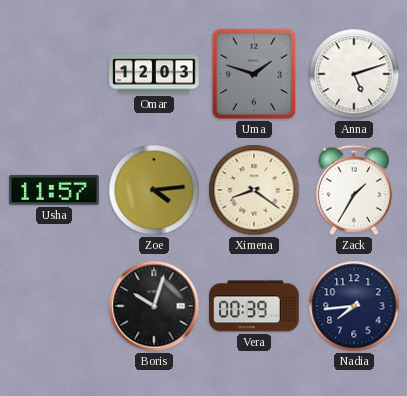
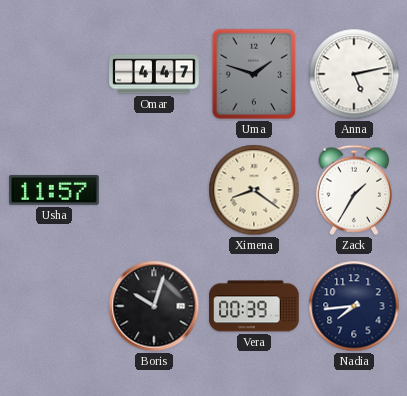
Omar: 12:03 -> 4:47 (154, 74)
Anna: 5:12 -> 5:13 (354, 74)
Zoe: 4:14 -> none (154, 190)
